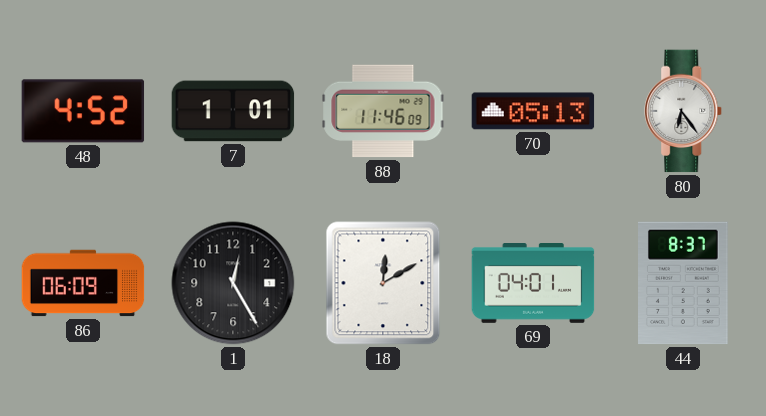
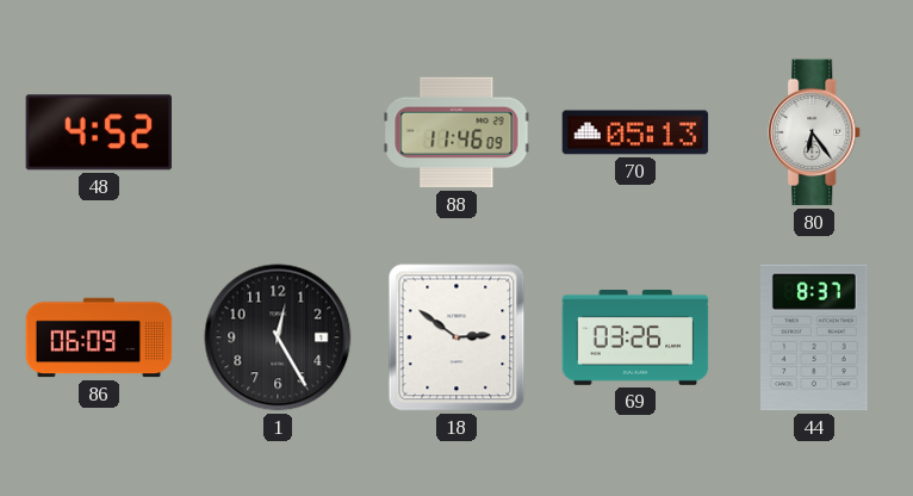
7: 1:01 -> none (233, 111)
18: 12:10 -> 2:51 (456, 337)
69: 04:01 -> 03:26 (635, 339)
